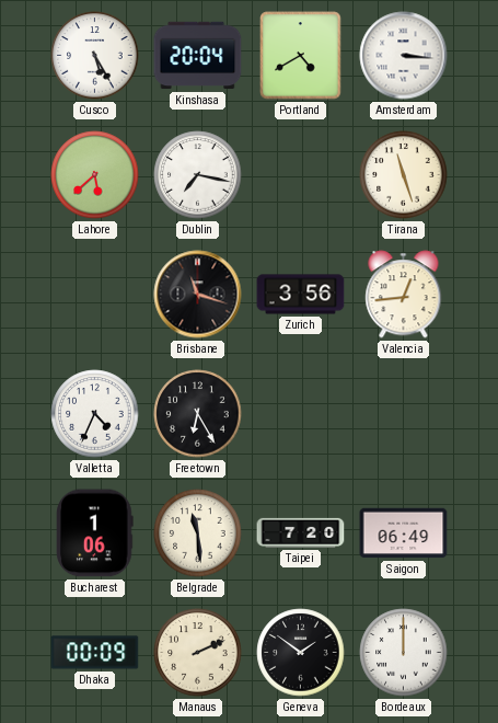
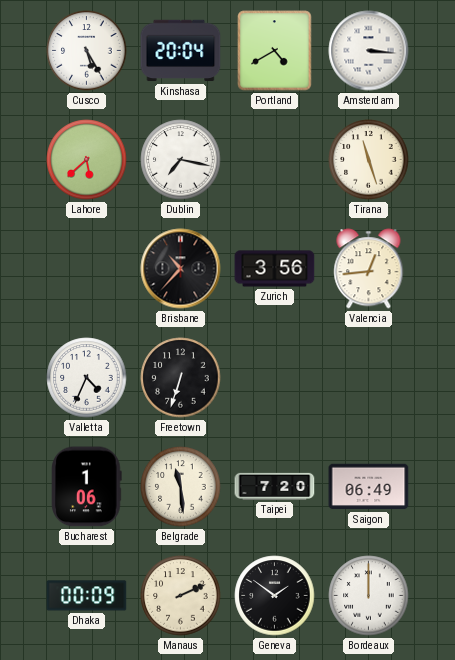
Brisbane: 11:18 -> 10:37 (181, 269)
Freetown: 6:25 -> 6:33 (181, 378)
